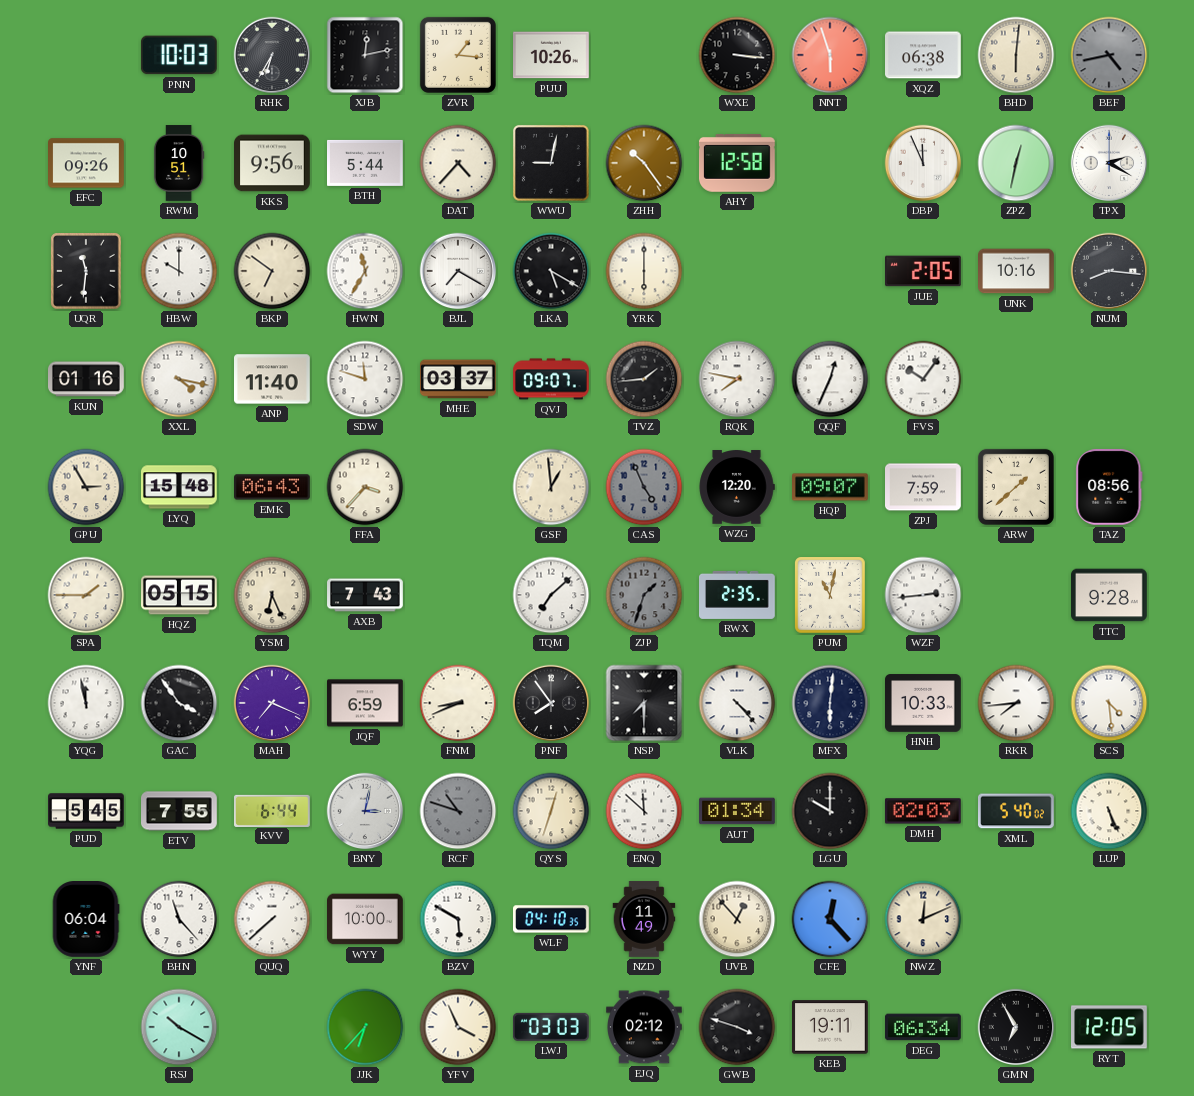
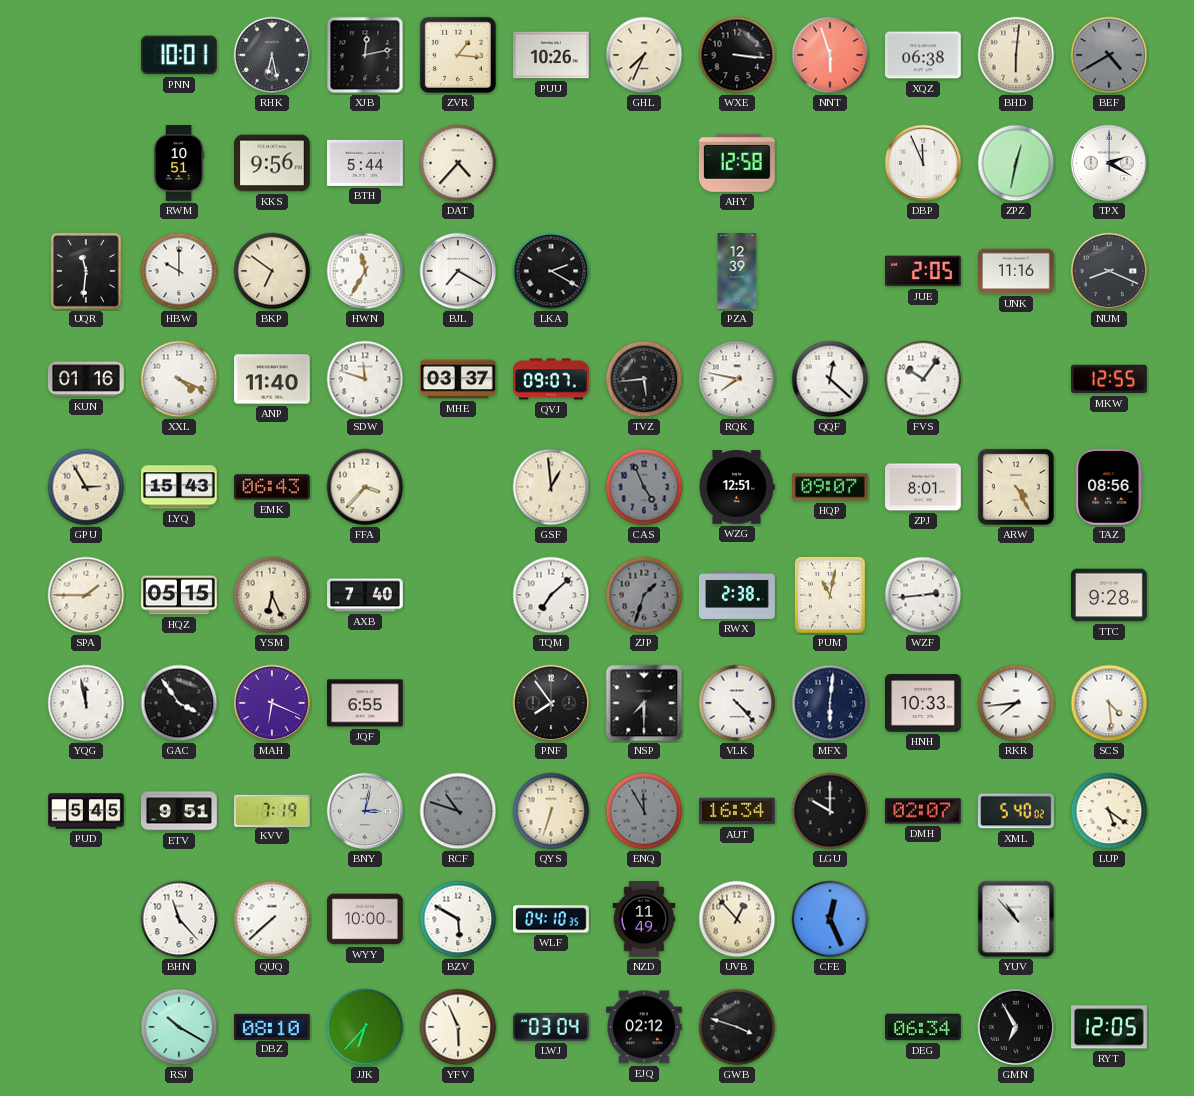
PNN: 10:03 -> 10:01 (179, 55)
RHK: 6:35 -> 6:28 (272, 55)
GHL: none -> 7:34 (644, 55)
BEF: 4:43 -> 4:40 (1109, 55)
EFC: 09:26 -> none (87, 163)
WWU: 9:02 -> none (551, 163)
ZHH: 10:24 -> none (644, 163)
LKA: 5:20 -> 2:20 (551, 271)
YRK: 6:00 -> none (644, 271)
PZA: none -> 12:39 (737, 271)
UNK: 10:16 -> 11:16 (1017, 271)
NUM: 8:16 -> 8:19 (1109, 271)
XXL: 4:17 -> 4:19 (179, 379)
TVZ: 1:44 -> 5:44 (644, 379)
QQF: 12:34 -> 12:22 (830, 379)
MKW: none -> 12:55 (1110, 379)
LYQ: 15:48 -> 15:43 (180, 487)
WZG: 12:20 -> 12:51 (737, 487)
ZPJ: 7:59 -> 8:01 (924, 487)
ARW: 1:38 -> 4:25 (1016, 487)
AXB: 7:43 -> 7:40 (365, 595)
RWX: 2:35 -> 2:38 (738, 595)
MAH: 7:19 -> 6:19 (272, 703)
JQF: 6:59 -> 6:55 (366, 703)
FNM: 8:41 -> none (458, 703)
ETV: 7:55 -> 9:51 (180, 811)
KVV: 6:44 -> 7:19 (273, 810)
QYS: 12:33 -> 6:33 (551, 811)
ENQ: 11:52 -> 11:55 (644, 811)
ENQ dial: white -> grey (644, 811)
AUT: 01:34 -> 16:34 (738, 811)
DMH: 02:03 -> 02:07 (923, 811)
LUP: 5:26 -> 5:21 (1109, 811)
YNF: 06:04 -> none (86, 920)
CFE: 12:23 -> 12:26 (830, 919)
NWZ: 12:11 -> none (923, 919)
YUV: none -> 10:53 (1016, 919)
DBZ: none -> 08:10 (273, 1026)
YFV: 3:56 -> 5:56 (458, 1027)
LWJ: 03:03 -> 03:04 (551, 1027)
KEB: 19:11 -> none (831, 1027)
